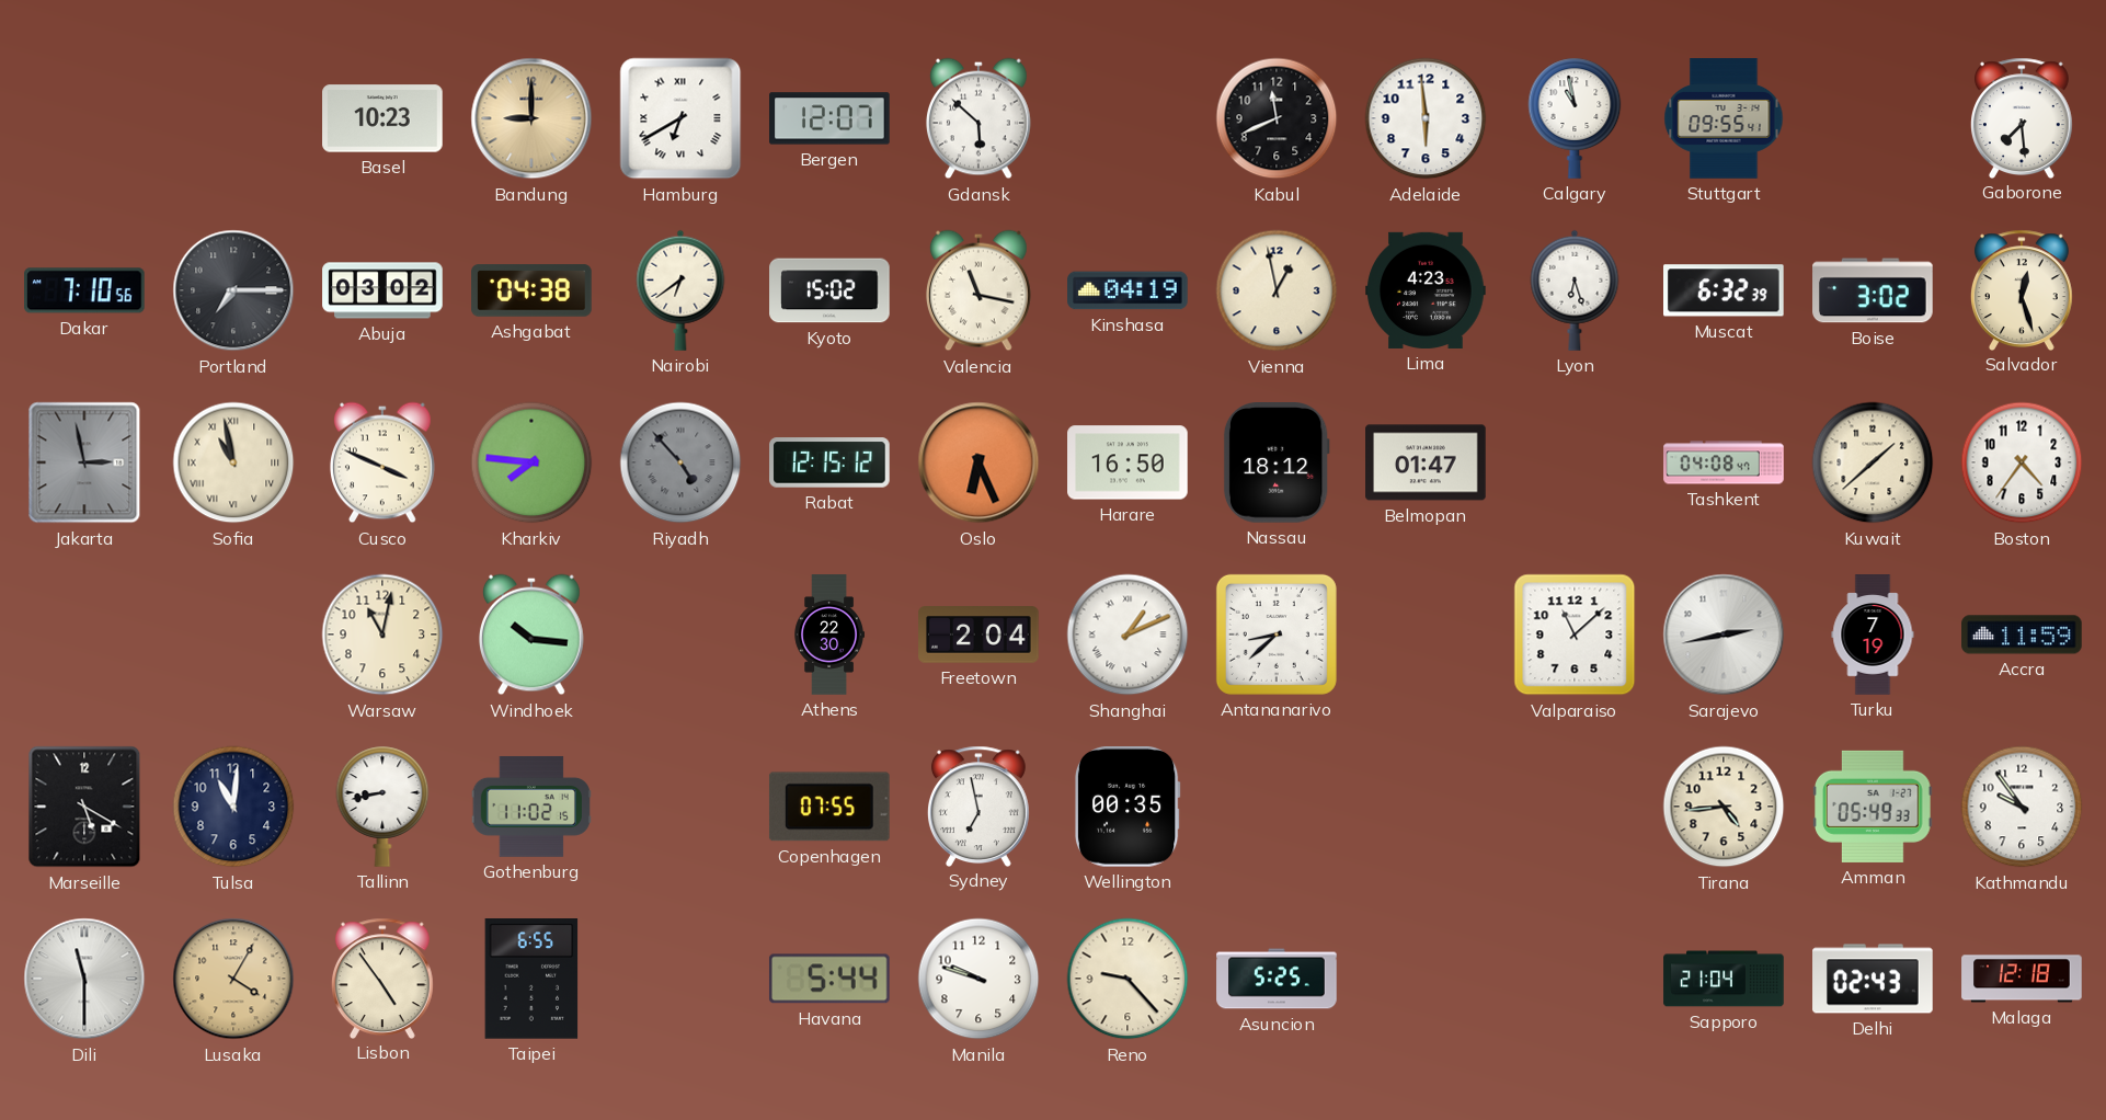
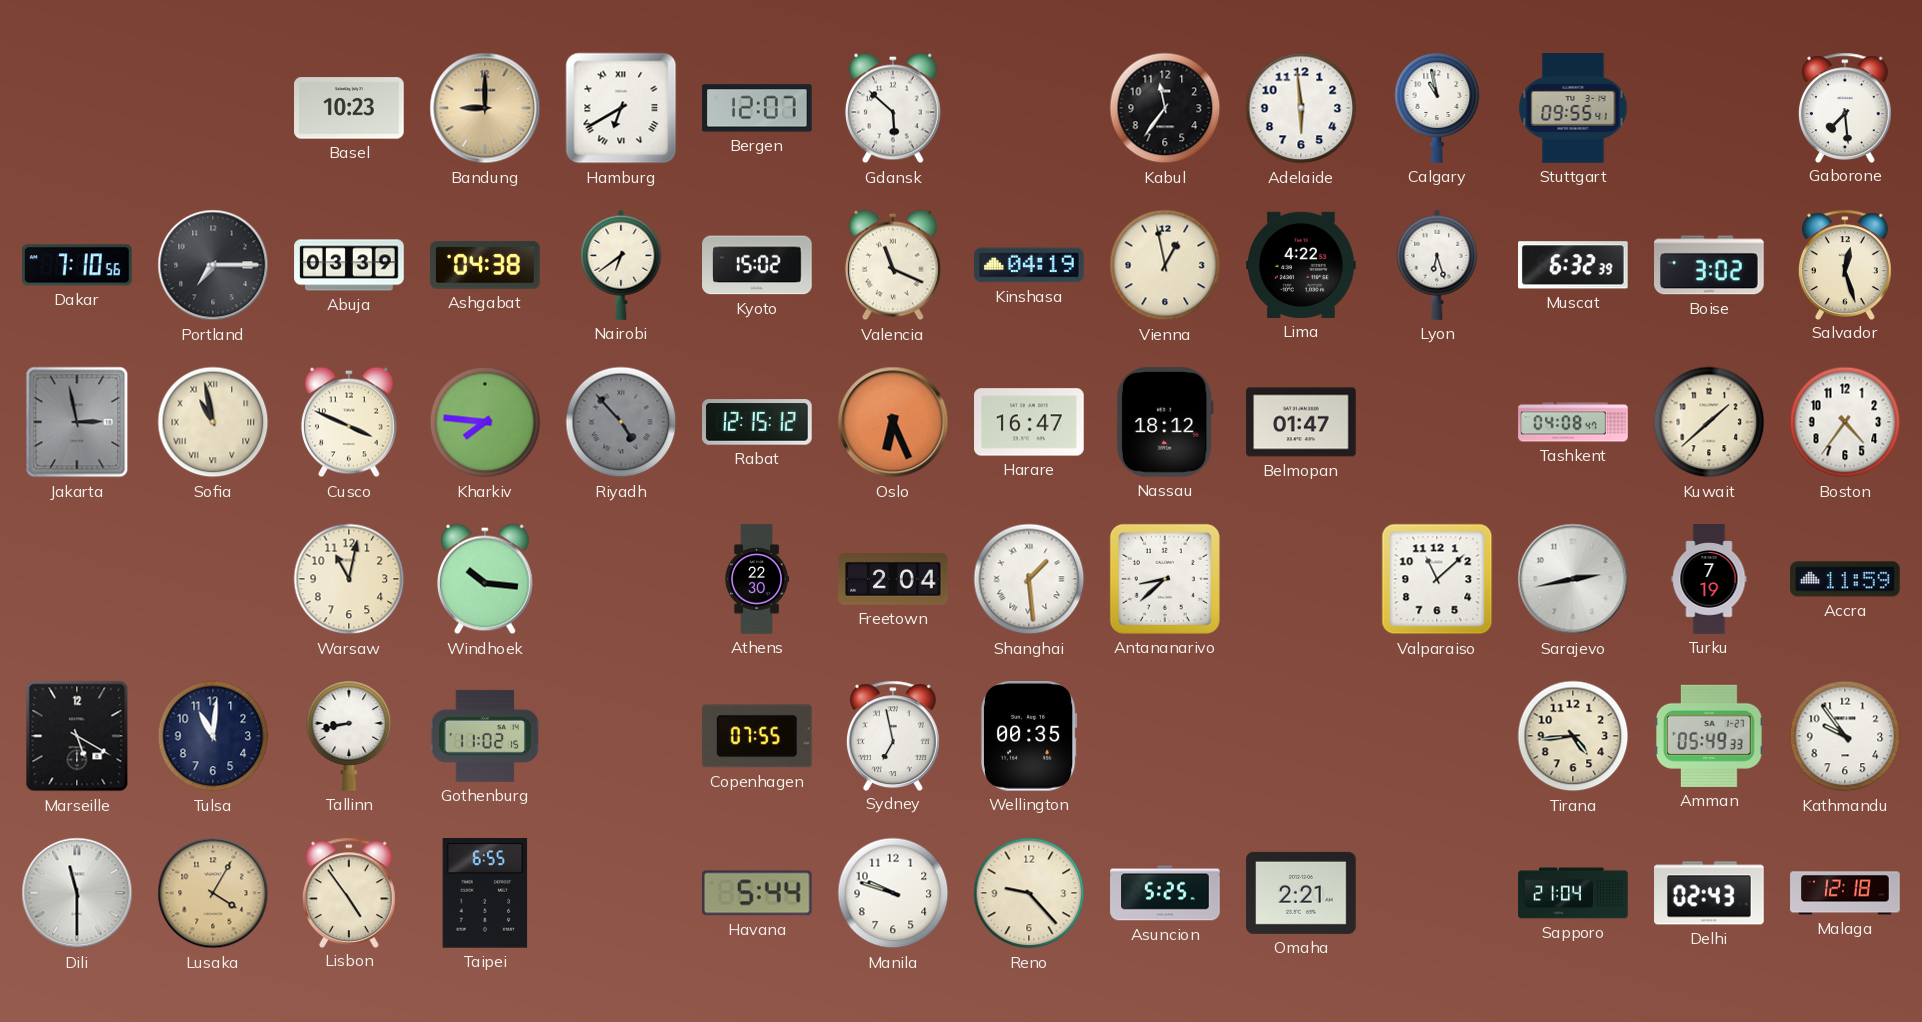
Kabul: 11:41 -> 11:36 (1165, 108)
Abuja: 03:02 -> 03:39 (349, 265)
Valencia: 11:17 -> 11:19 (893, 265)
Lima: 4:23 -> 4:22 (1301, 265)
Harare: 16:50 -> 16:47 (1029, 422)
Shanghai: 1:11 -> 1:29 (1029, 579)
Omaha: none -> 2:21 (1301, 893)
